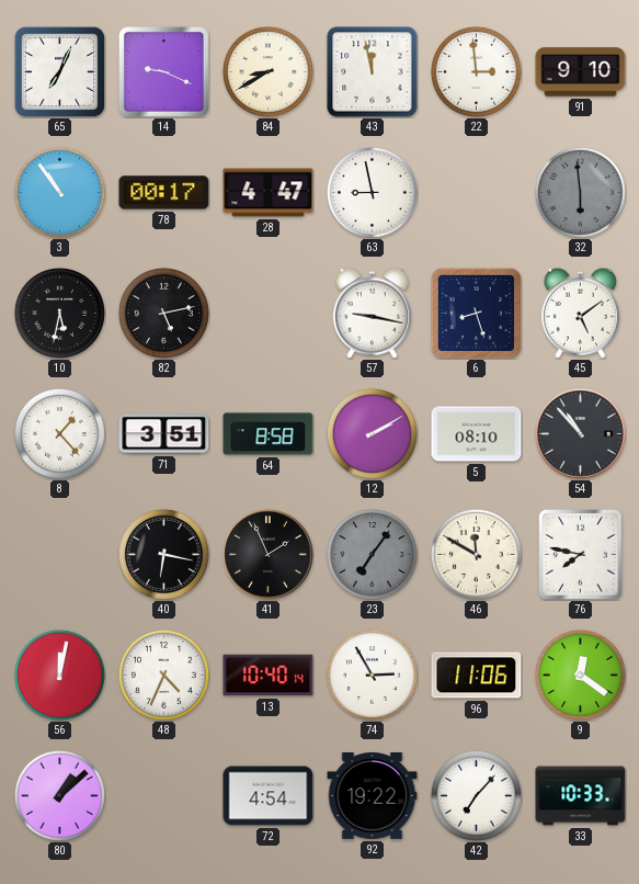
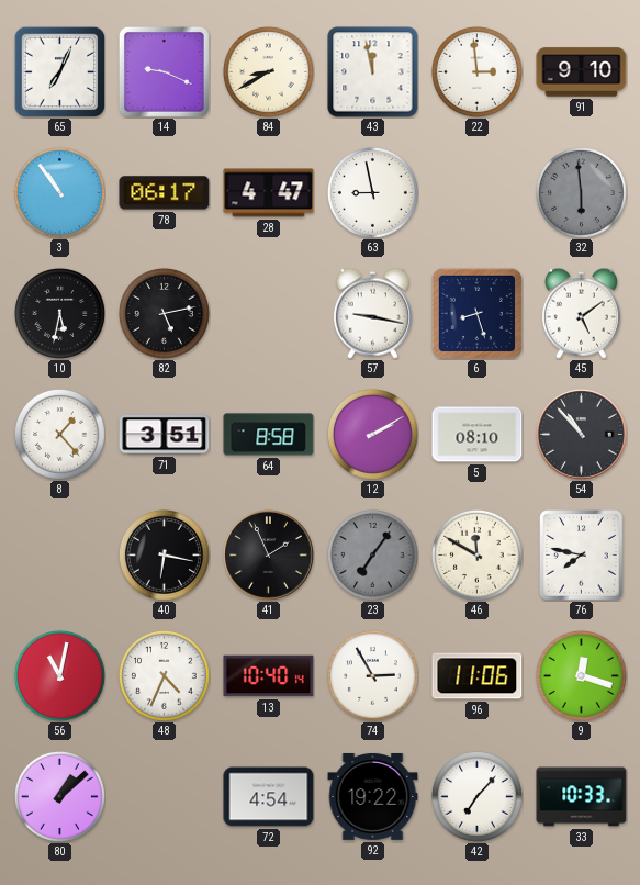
78: 00:17 -> 06:17 (165, 193)
56: 12:02 -> 11:02 (59, 675)
9: 12:21 -> 12:18 (581, 675)
